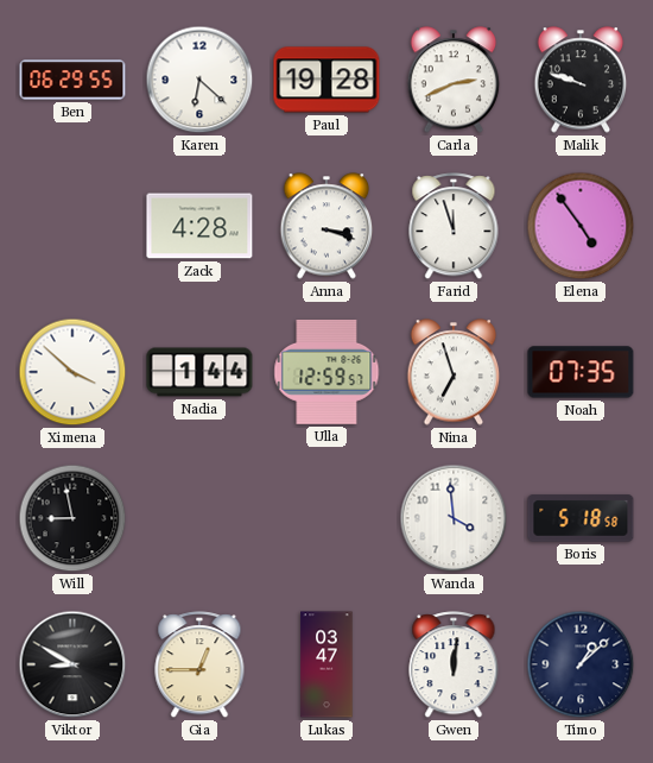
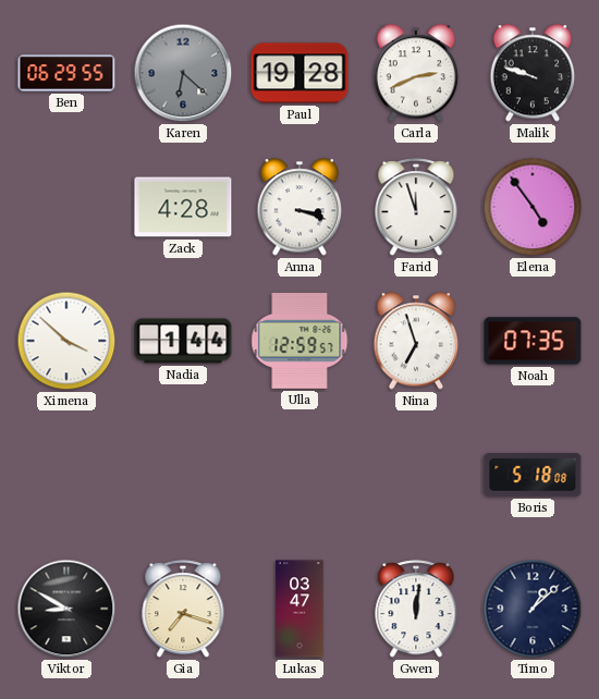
Karen dial: white -> grey (183, 73)
Will: 8:58 -> none (72, 518)
Wanda: 3:59 -> none (454, 518)
Boris: 5:18:58 -> 5:18:08 (533, 475)
Gia: 12:45 -> 7:18 (183, 610)
